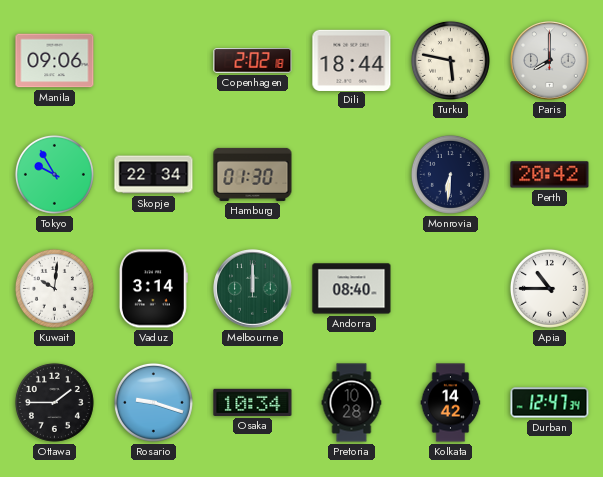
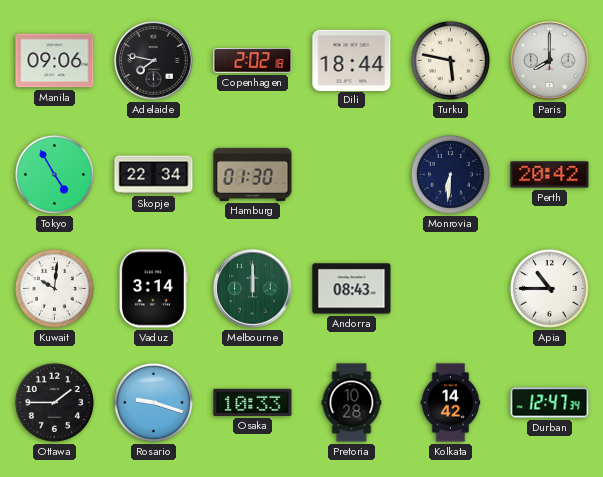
Adelaide: none -> 7:47 (154, 61)
Tokyo: 9:55 -> 4:55 (54, 174)
Andorra: 08:40 -> 08:43 (352, 289)
Osaka: 10:34 -> 10:33 (253, 402)
